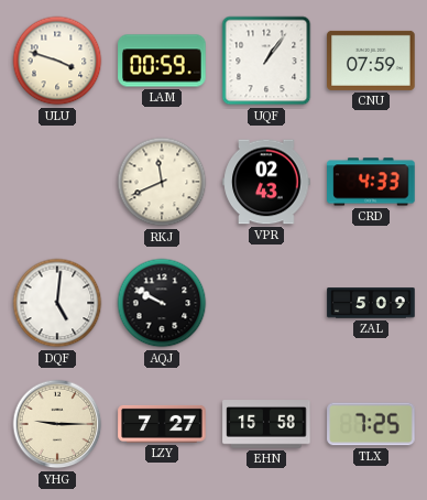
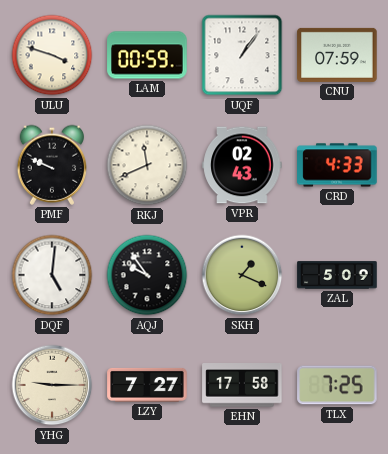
PMF: none -> 9:49 (51, 165)
AQJ: 9:50 -> 9:54 (147, 275)
SKH: none -> 1:19 (242, 275)
EHN: 15:58 -> 17:58 (242, 385)
